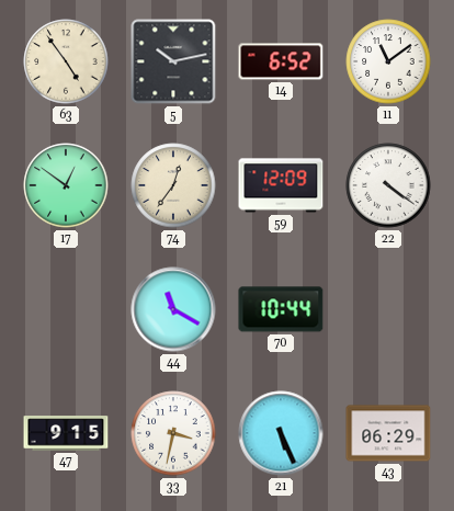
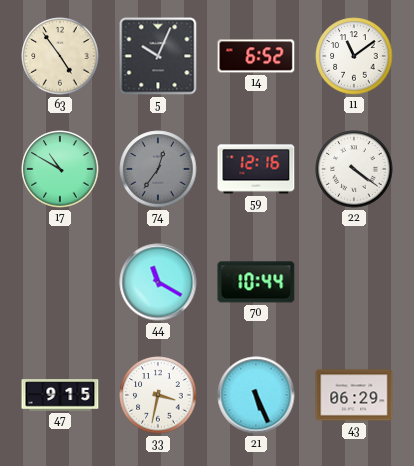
5: 10:13 -> 10:04 (158, 56)
17: 12:51 -> 10:50 (60, 169)
74 dial: cream -> grey (158, 169)
59: 12:09 -> 12:16 (256, 169)
